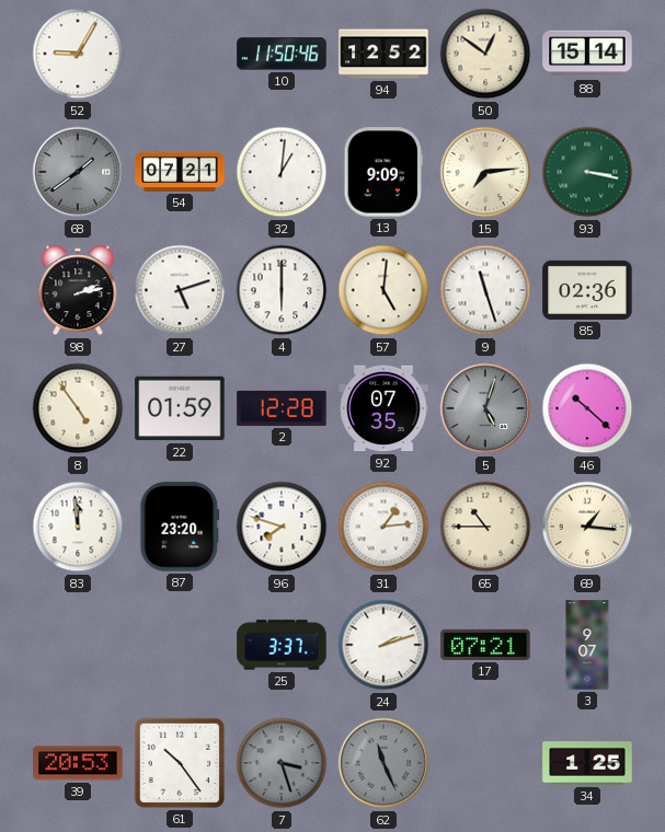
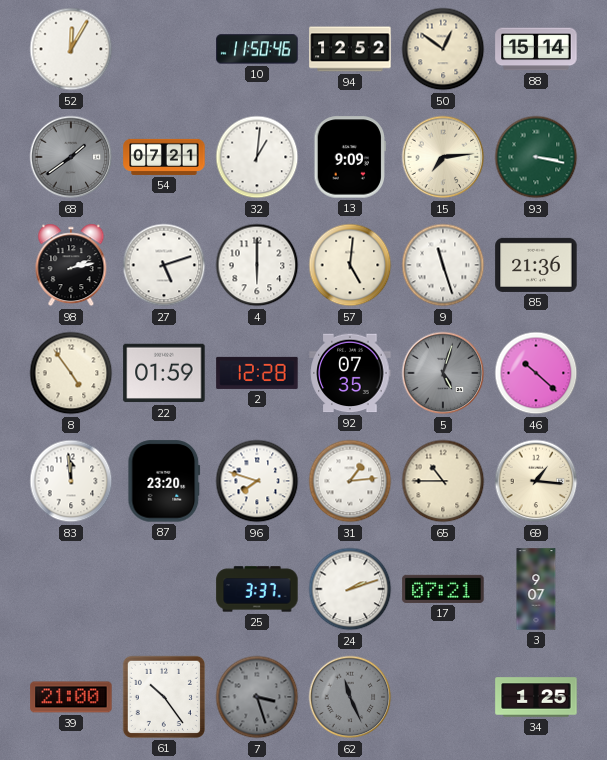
52: 9:05 -> 12:05 (71, 49)
85: 02:36 -> 21:36 (536, 265)
39: 20:53 -> 21:00 (71, 697)
